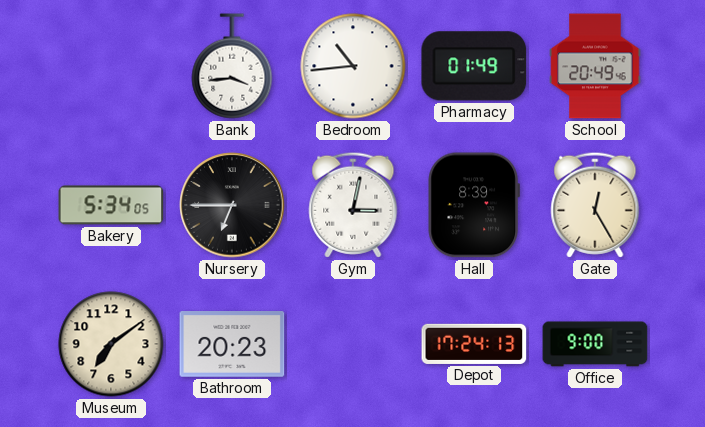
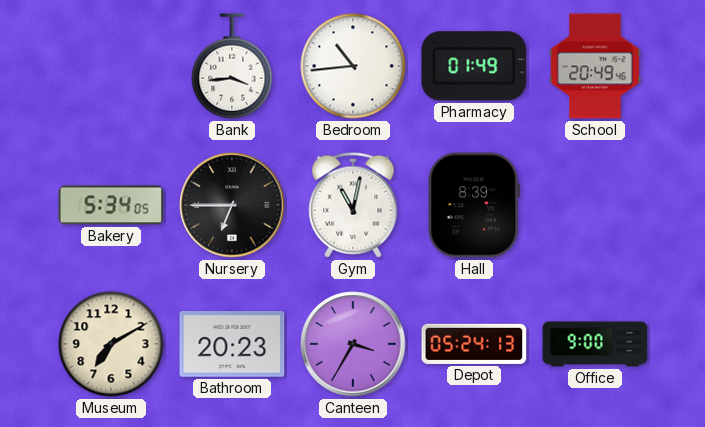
Gym: 3:02 -> 11:02 (353, 205)
Gate: 12:25 -> none (595, 205)
Museum: 7:09 -> 7:10 (111, 344)
Canteen: none -> 3:35 (353, 344)
Depot: 17:24 -> 05:24 (474, 344)
